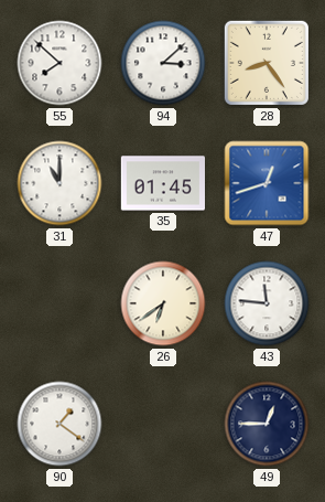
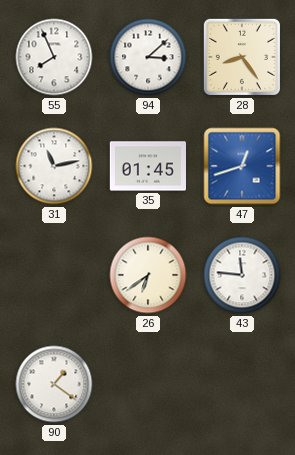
55: 7:52 -> 7:56 (54, 57)
31: 11:00 -> 11:13 (54, 166)
49: 12:45 -> none (267, 424)
